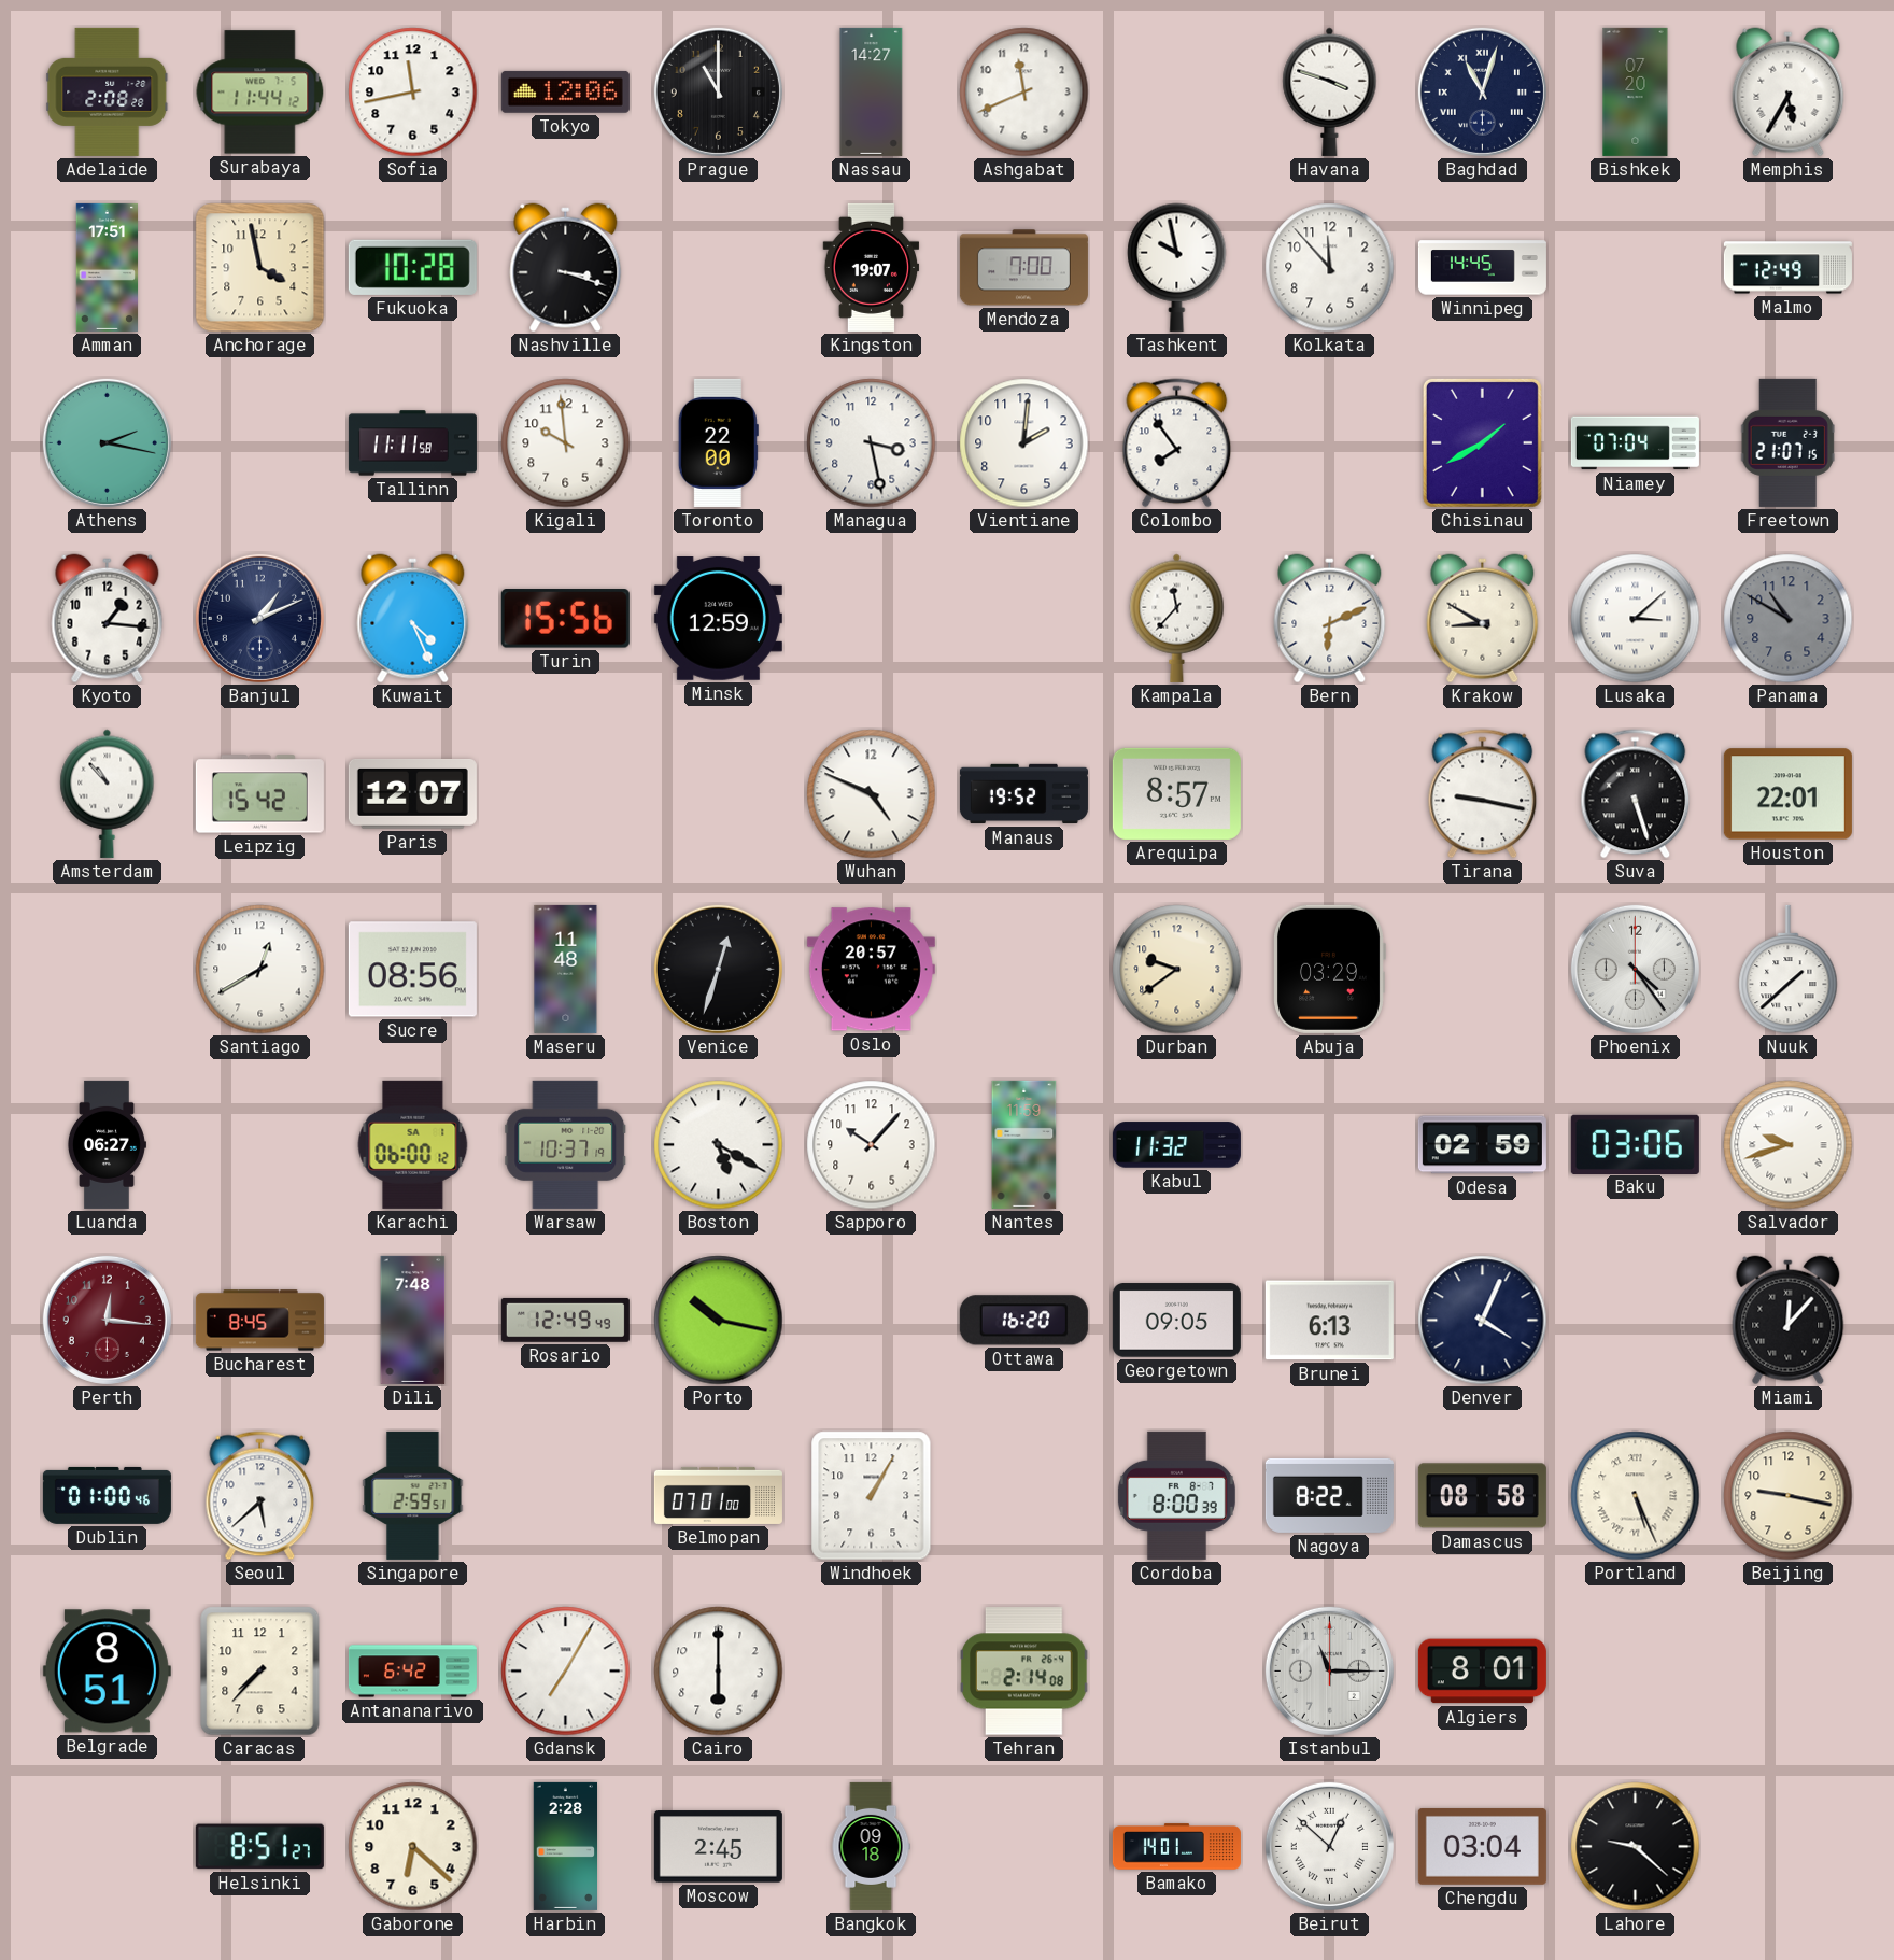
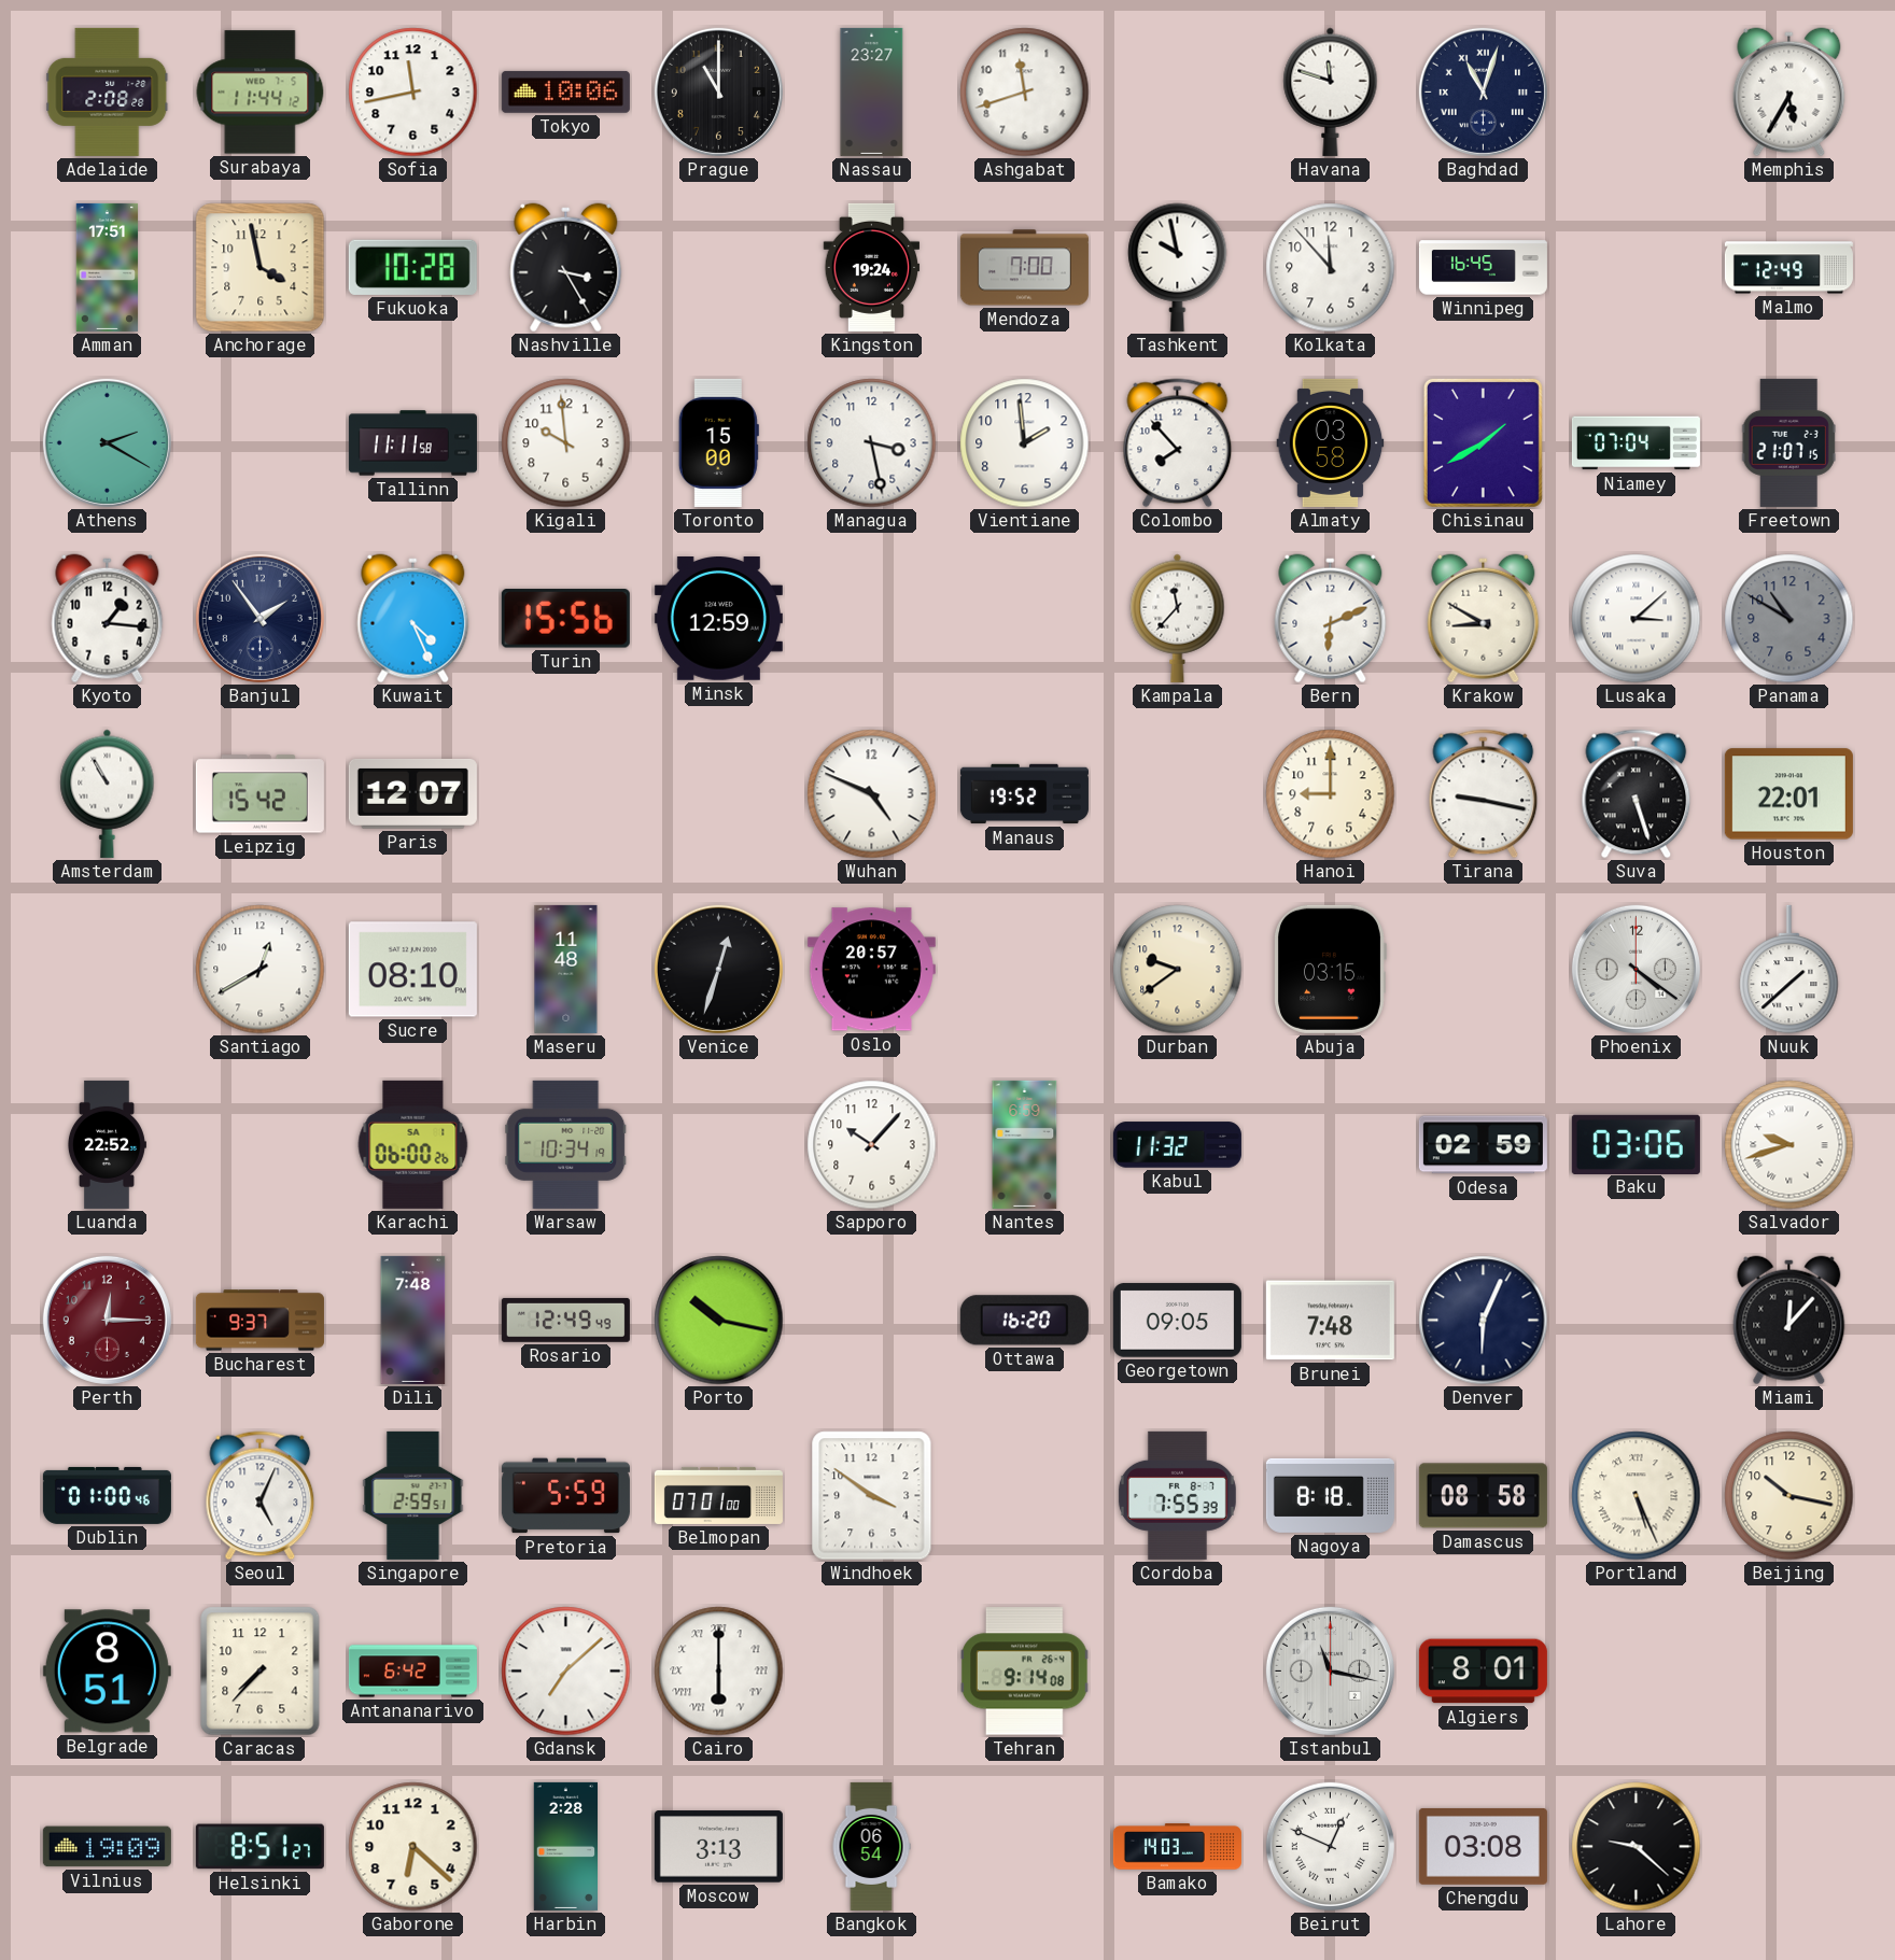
Tokyo: 12:06 -> 10:06 (565, 91)
Nassau: 14:27 -> 23:27 (872, 91)
Ashgabat: 11:41 -> 11:42 (1025, 93)
Havana: 3:48 -> 11:48 (1331, 91)
Bishkek: 07:20 -> none (1636, 91)
Nashville: 3:18 -> 3:25 (566, 268)
Kingston: 19:07 -> 19:24 (872, 267)
Winnipeg: 14:45 -> 16:45 (1483, 268)
Athens: 2:17 -> 2:20 (107, 442)
Toronto: 22:00 -> 15:00 (718, 442)
Vientiane: 2:01 -> 1:59 (1025, 443)
Colombo: 7:54 -> 7:53 (1178, 443)
Almaty: none -> 03:58 (1331, 442)
Banjul: 1:11 -> 1:54 (259, 618)
Amsterdam: 10:53 -> 10:55 (108, 793)
Arequipa: 8:57 -> none (1176, 793)
Hanoi: none -> 9:00 (1331, 794)
Sucre: 08:56 -> 08:10 (412, 970)
Abuja: 03:29 -> 03:15 (1330, 969)
Phoenix: 4:24 -> 4:21 (1636, 969)
Luanda: 06:27 -> 22:52 (107, 1144)
Karachi: 06:00:12 -> 06:00:26 (413, 1144)
Warsaw: 10:37 -> 10:34 (566, 1144)
Boston: 5:20 -> none (719, 1145)
Nantes: 11:59 -> 6:59 (1025, 1144)
Perth: 12:16 -> 12:15 (107, 1320)
Bucharest: 8:45 -> 9:37 (259, 1321)
Brunei: 6:13 -> 7:48 (1330, 1321)
Denver: 4:04 -> 6:04 (1484, 1321)
Seoul: 5:38 -> 5:04 (261, 1496)
Pretoria: none -> 5:59 (565, 1496)
Windhoek: 1:05 -> 3:51 (872, 1496)
Cordoba: 8:00 -> 7:55 (1177, 1495)
Nagoya: 8:22 -> 8:18 (1330, 1495)
Beijing: 9:17 -> 10:17 (1789, 1496)
Gdansk: 7:05 -> 7:08 (566, 1672)
Cairo numerals: Arabic -> Roman (719, 1672)
Tehran: 2:14 -> 9:14 (1025, 1672)
Istanbul: 11:15 -> 11:17 (1330, 1670)
Vilnius: none -> 19:09 (107, 1847)
Moscow: 2:45 -> 3:13 (718, 1847)
Bangkok: 09:18 -> 06:54 (871, 1846)
Bamako: 14:01 -> 14:03 (1177, 1847)
Beirut: 12:52 -> 12:49 (1330, 1846)
Chengdu: 03:04 -> 03:08 (1483, 1846)
